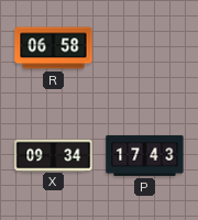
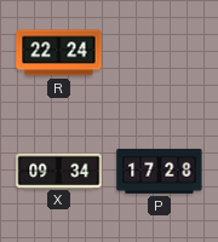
R: 06:58 -> 22:24 (59, 53)
P: 17:43 -> 17:28 (160, 171)
